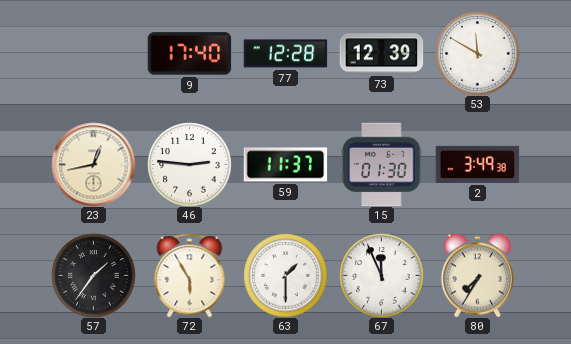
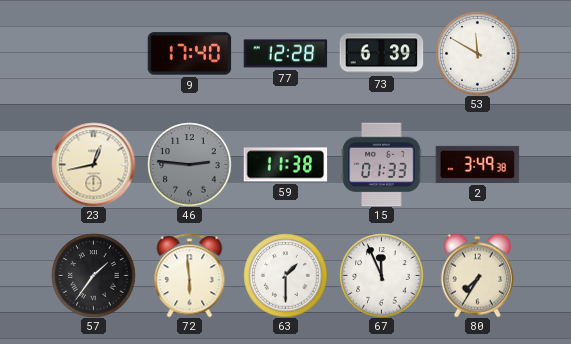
73: 12:39 -> 6:39 (381, 54)
46 dial: white -> grey (189, 164)
59: 11:37 -> 11:38 (285, 165)
15: 01:30 -> 01:33 (382, 164)
72: 5:55 -> 5:59 (190, 275)
